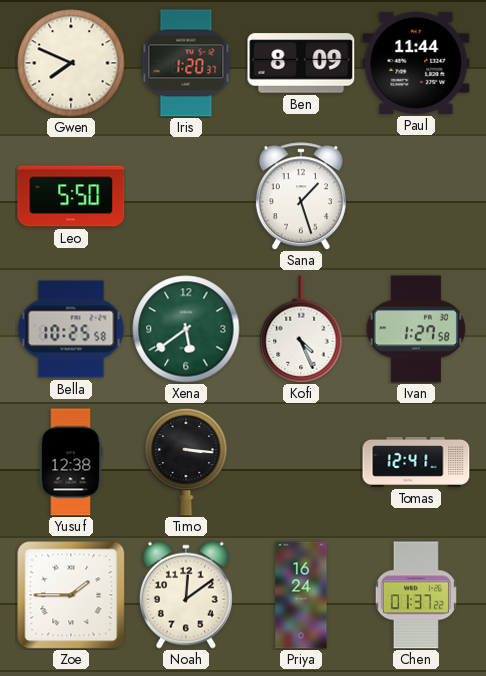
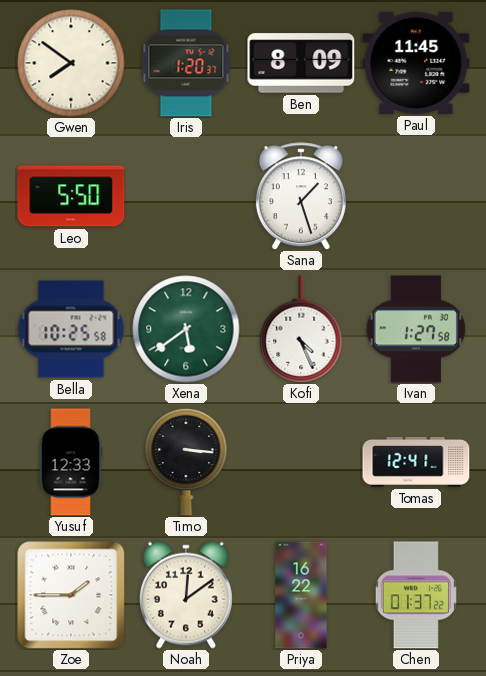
Gwen: 7:49 -> 7:51 (71, 63)
Paul: 11:44 -> 11:45 (416, 63)
Yusuf: 12:38 -> 12:33 (71, 462)
Priya: 16:24 -> 16:22 (301, 595)
